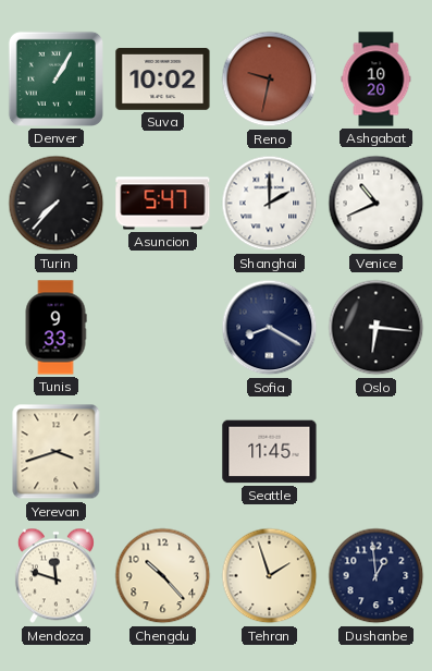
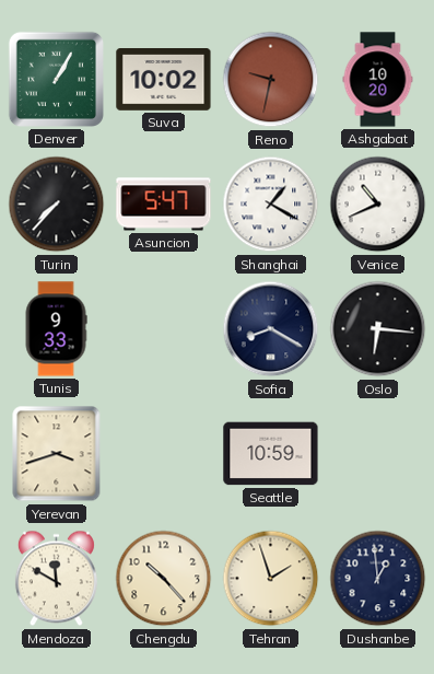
Shanghai: 2:00 -> 1:20 (271, 205)
Seattle: 11:45 -> 10:59 (271, 454)
Mendoza: 11:48 -> 11:50 (56, 579)
